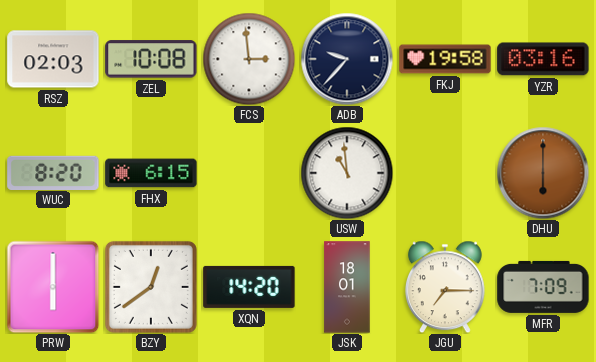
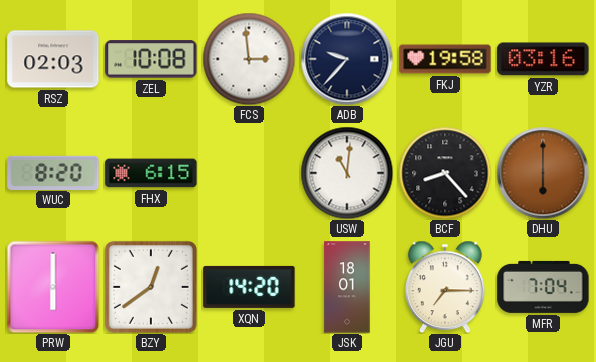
USW: 10:59 -> 11:01 (347, 173)
BCF: none -> 8:23 (445, 173)
MFR: 7:09 -> 7:04 (543, 287)
